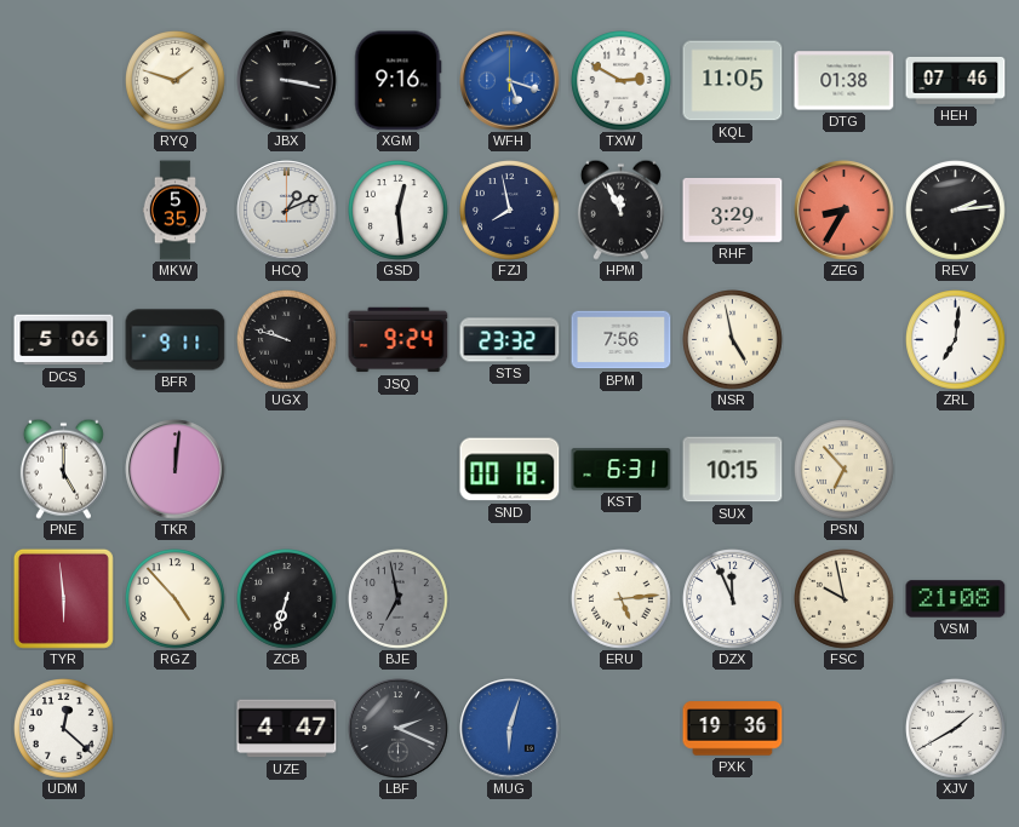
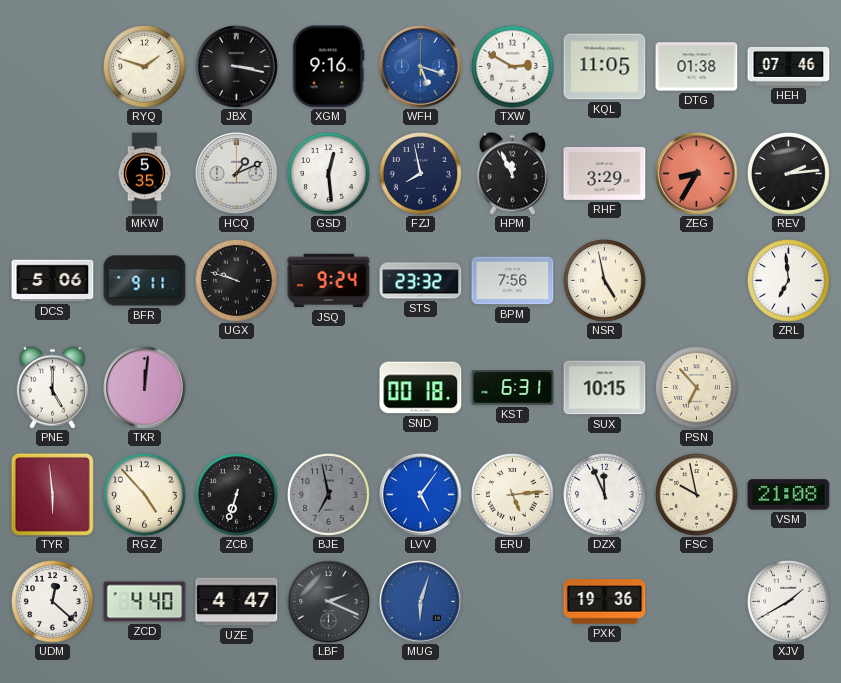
ZRL: 7:01 -> 6:59 (789, 281)
LVV: none -> 5:06 (421, 495)
ZCD: none -> 4:40 (145, 602)
